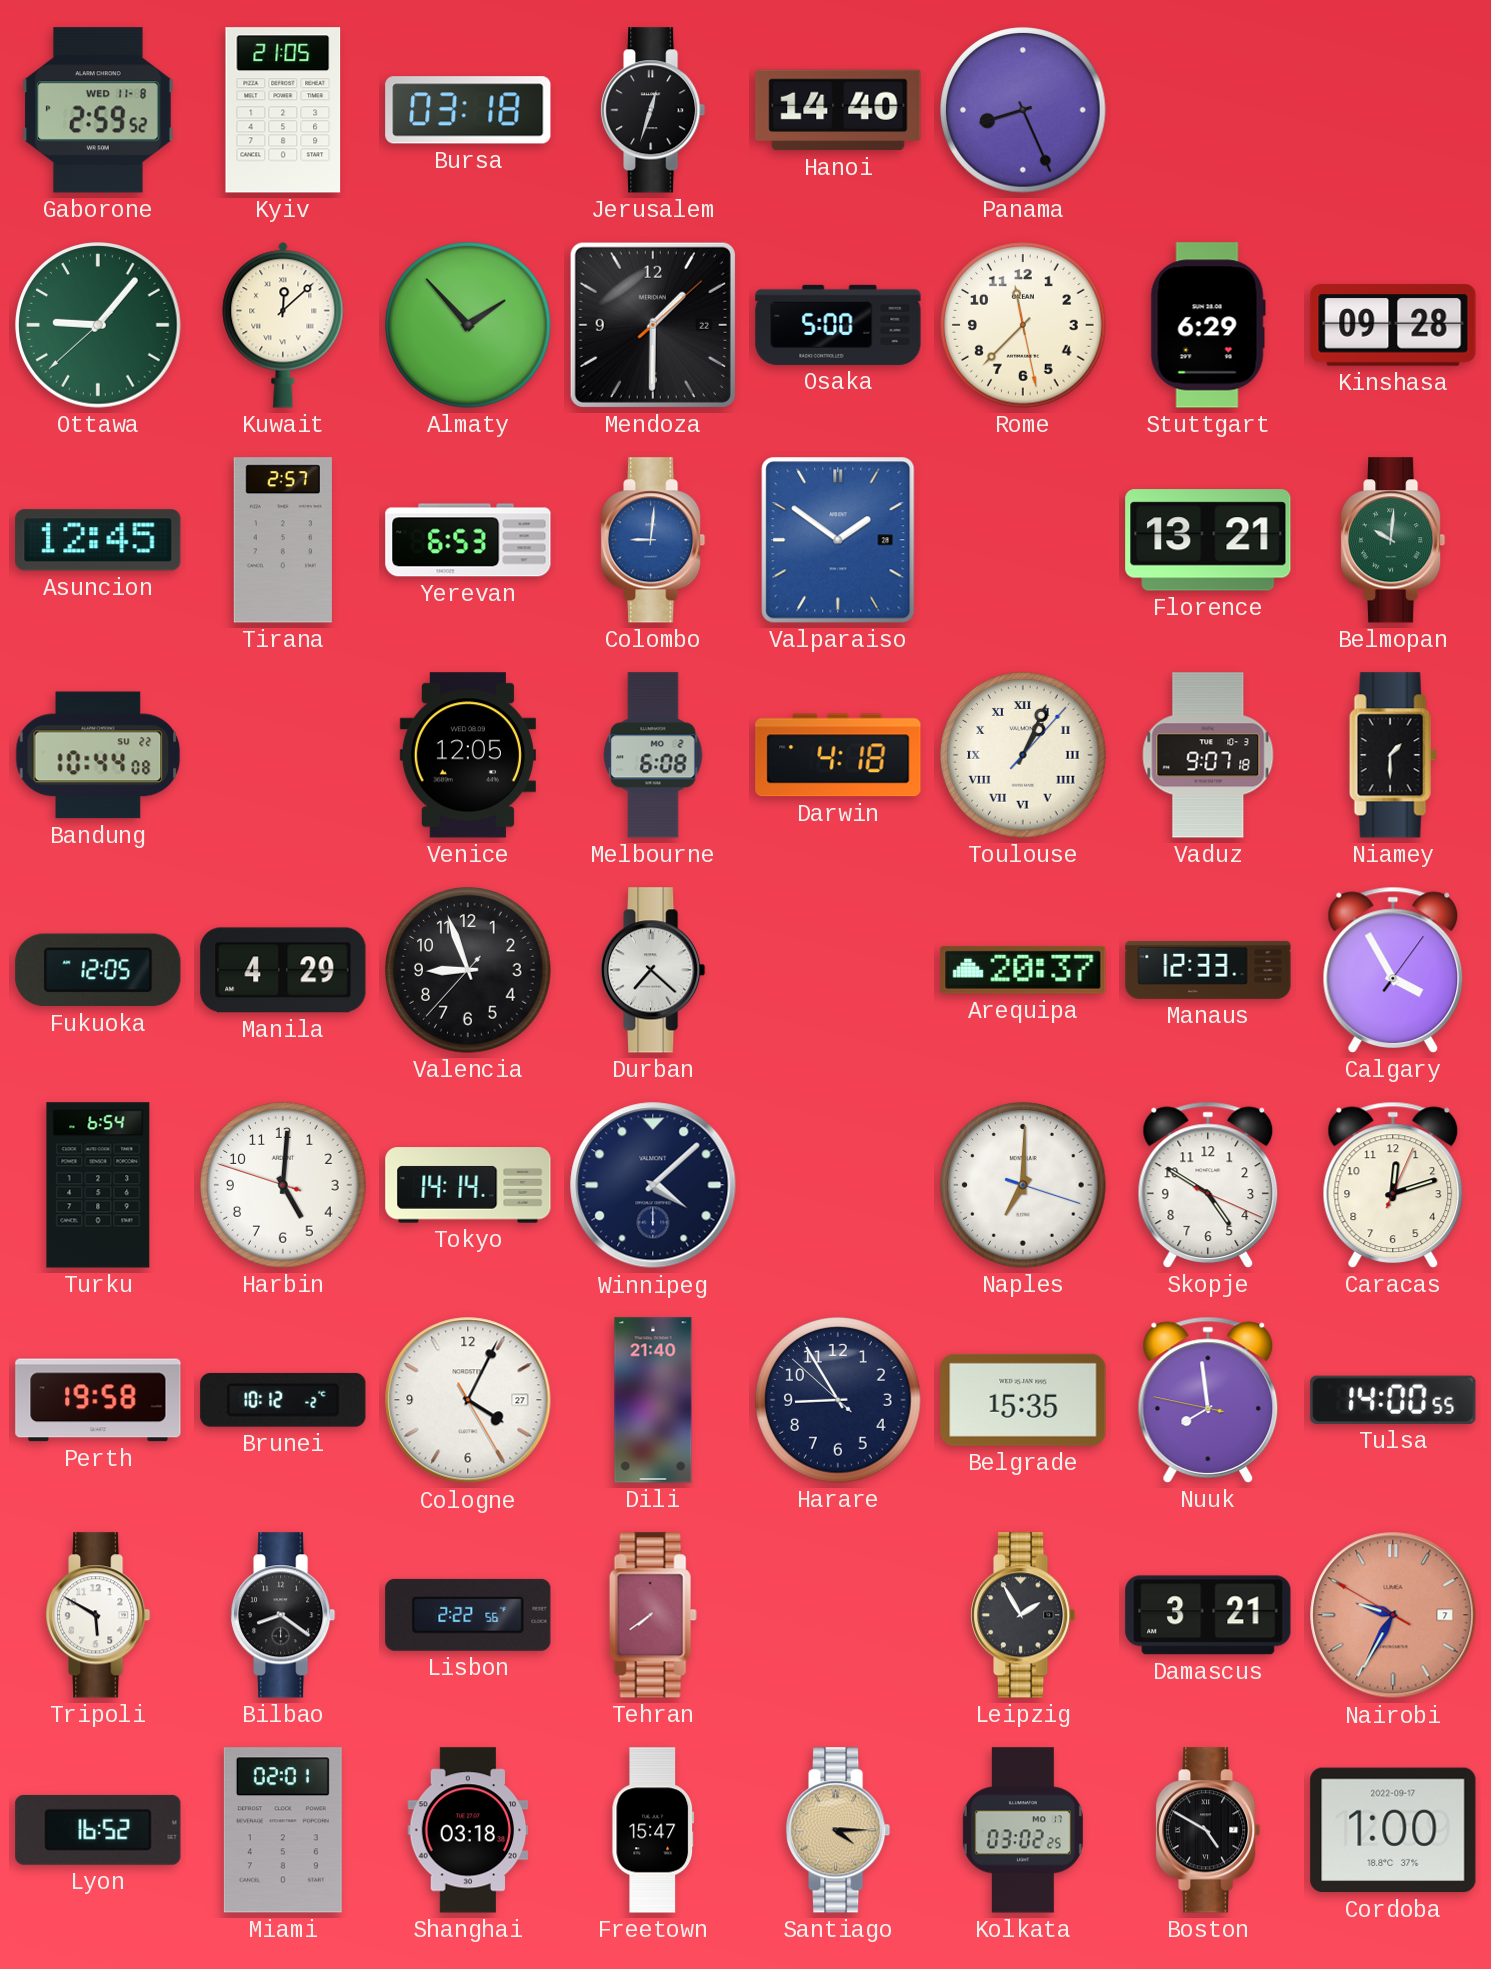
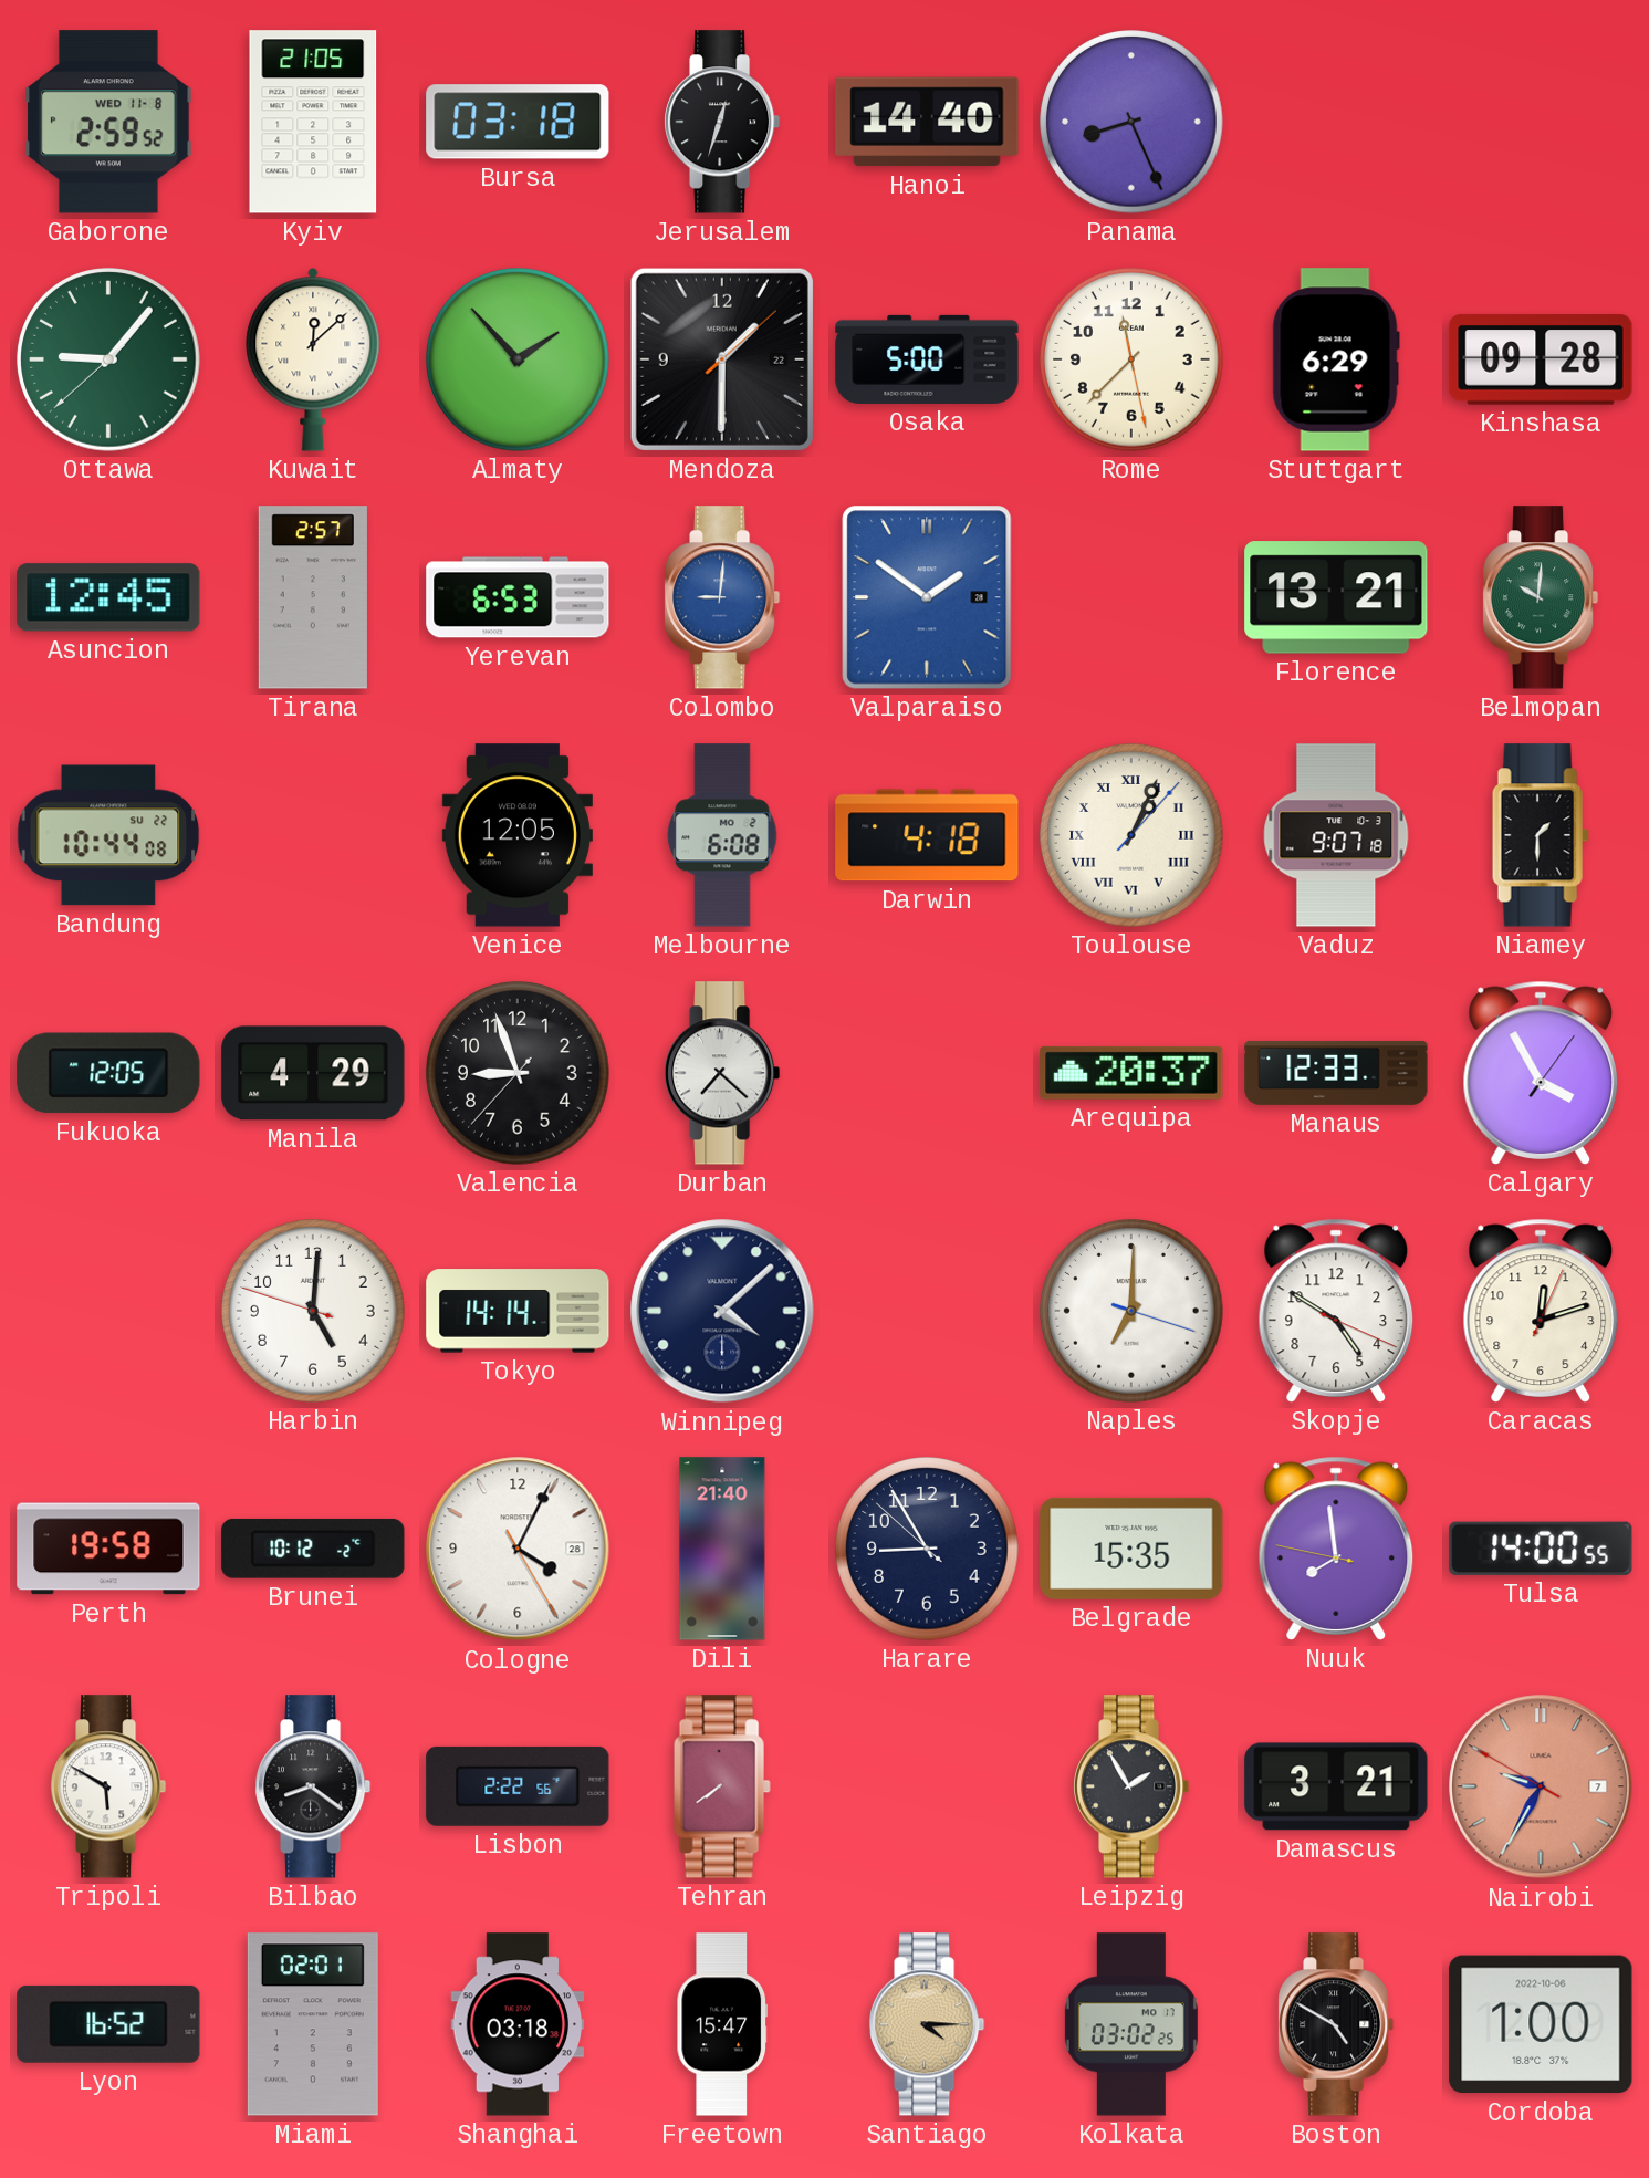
Turku: 6:54 -> none (98, 1185)
Cologne date: 27 -> 28 (518, 1549)
Cordoba date: 2022-09-17 -> 2022-10-06 (1541, 2024)
